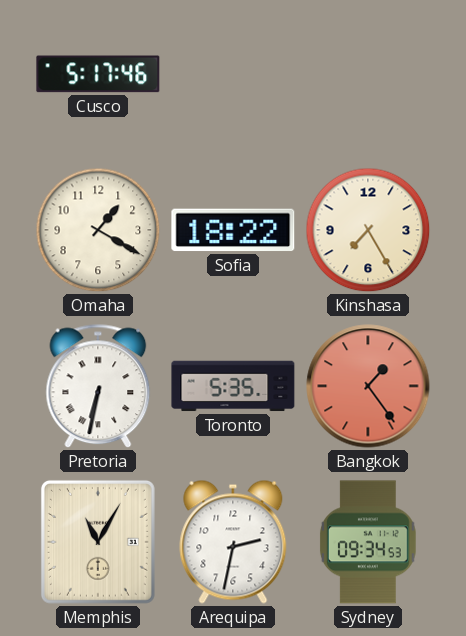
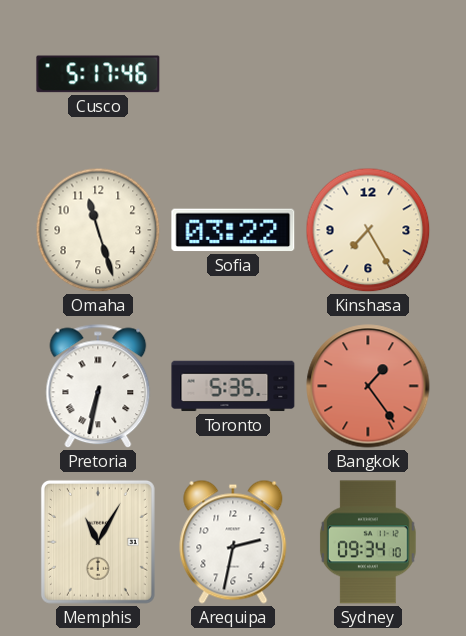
Omaha: 1:20 -> 11:27 (98, 230)
Sofia: 18:22 -> 03:22 (233, 230)
Sydney: 09:34:53 -> 09:34:10 (368, 542)
